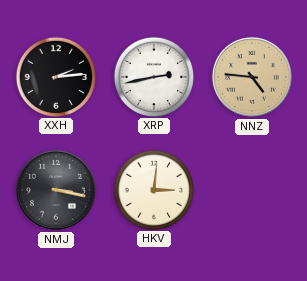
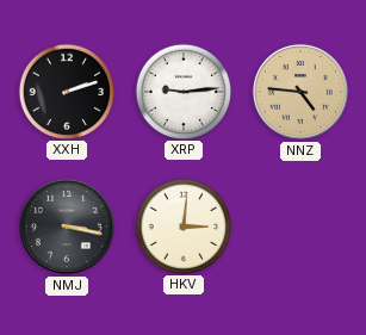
XXH: 2:14 -> 2:12 (66, 91)
XRP: 2:43 -> 9:14 (182, 91)
